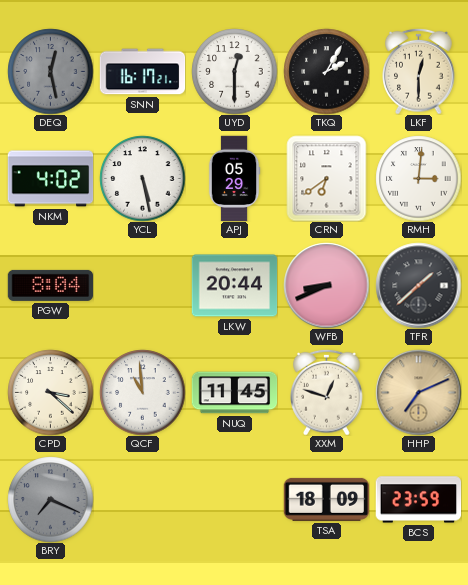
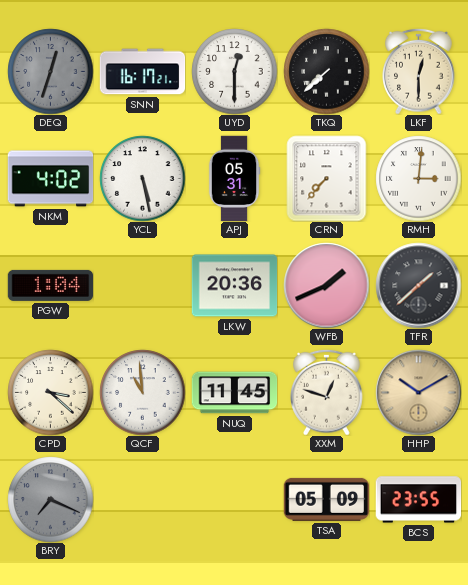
DEQ: 12:28 -> 12:33 (50, 71)
TKQ: 2:05 -> 7:38 (326, 71)
APJ: 05:29 -> 05:31 (234, 178)
CRN: 6:39 -> 7:37 (327, 178)
PGW: 8:04 -> 1:04 (50, 285)
LKW: 20:44 -> 20:36 (234, 286)
WFB: 8:41 -> 1:41 (326, 285)
HHP: 7:11 -> 10:10 (418, 392)
TSA: 18:09 -> 05:09 (326, 499)
BCS: 23:59 -> 23:55 (418, 500)
